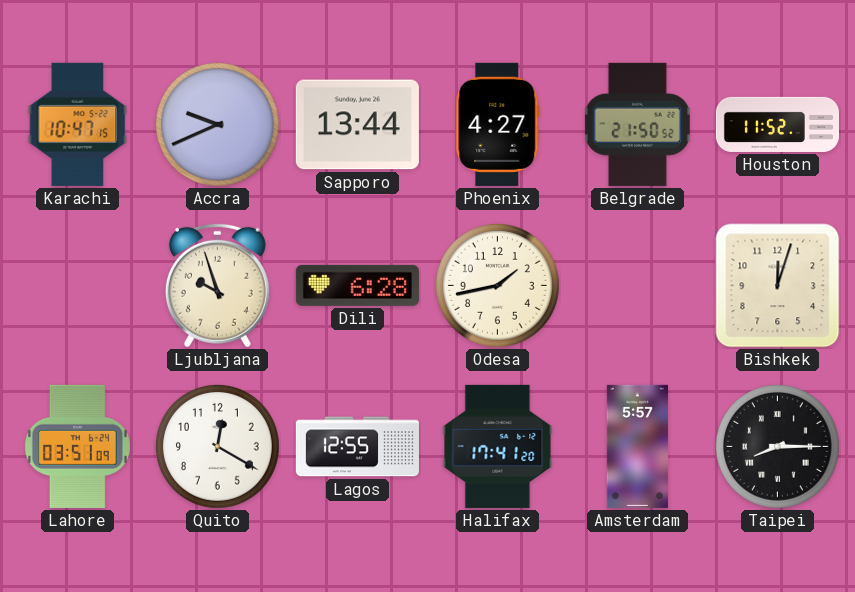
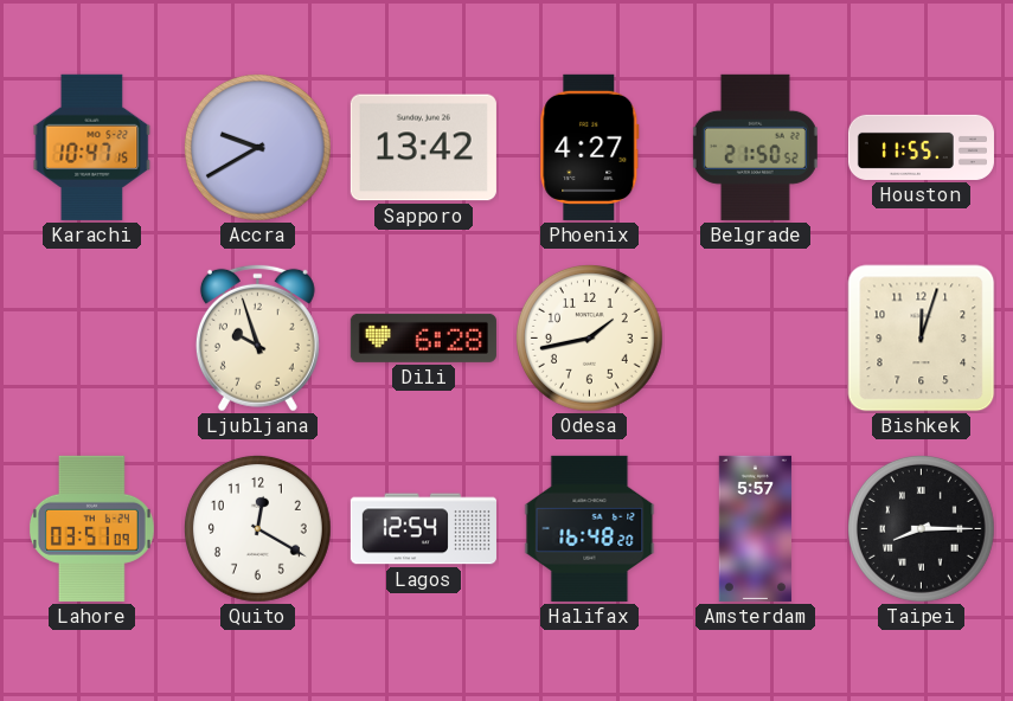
Accra: 9:41 -> 9:40 (258, 148)
Sapporo: 13:44 -> 13:42 (423, 148)
Houston: 11:52 -> 11:55 (921, 147)
Lagos: 12:55 -> 12:54 (423, 529)
Halifax: 17:41 -> 16:48 (590, 528)
